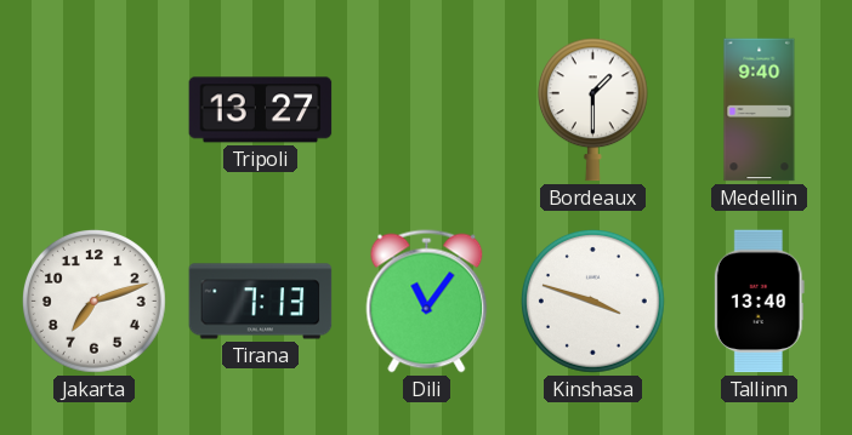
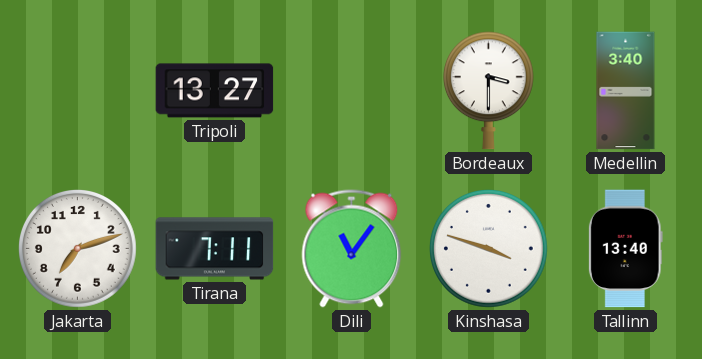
Bordeaux: 1:30 -> 3:30 (488, 91)
Medellin: 9:40 -> 3:40 (626, 91)
Tirana: 7:13 -> 7:11 (215, 249)
